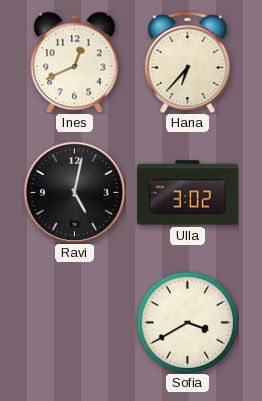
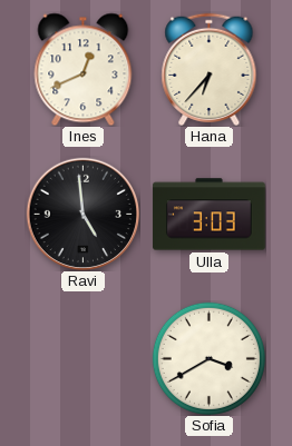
Ravi: 5:02 -> 4:59 (82, 214)
Ulla: 3:02 -> 3:03 (210, 215)
